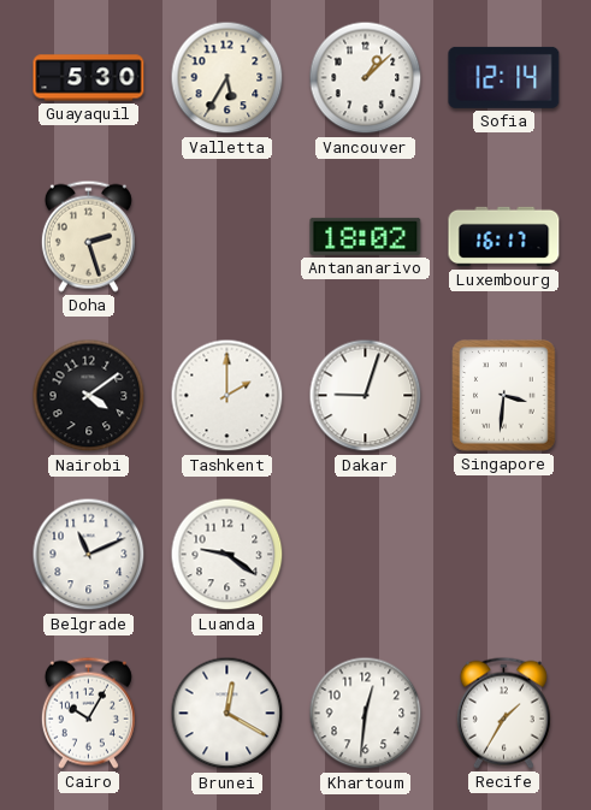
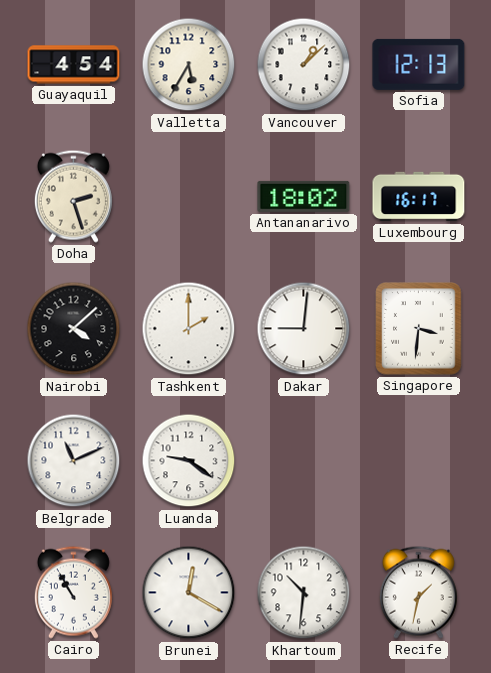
Guayaquil: 5:30 -> 4:54 (74, 65)
Sofia: 12:14 -> 12:13 (419, 64)
Nairobi: 4:09 -> 4:08 (74, 329)
Dakar: 9:03 -> 9:01 (304, 329)
Cairo: 10:05 -> 10:55 (73, 592)
Khartoum: 12:31 -> 10:31 (304, 593)
Recife: 1:35 -> 1:32 (418, 592)
